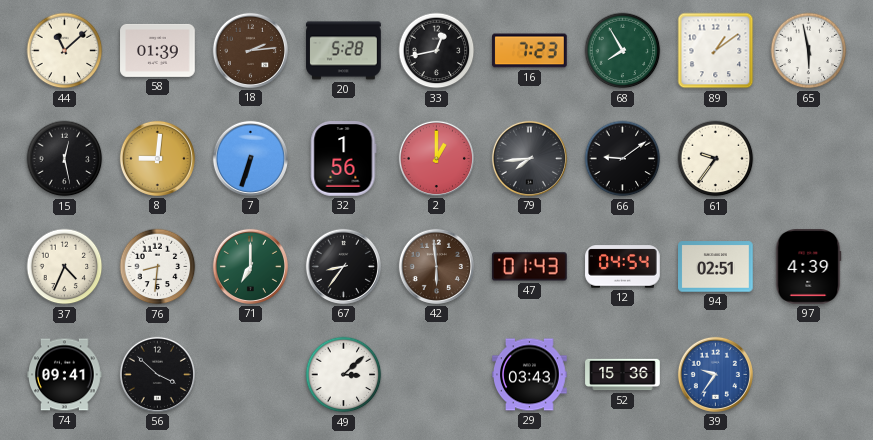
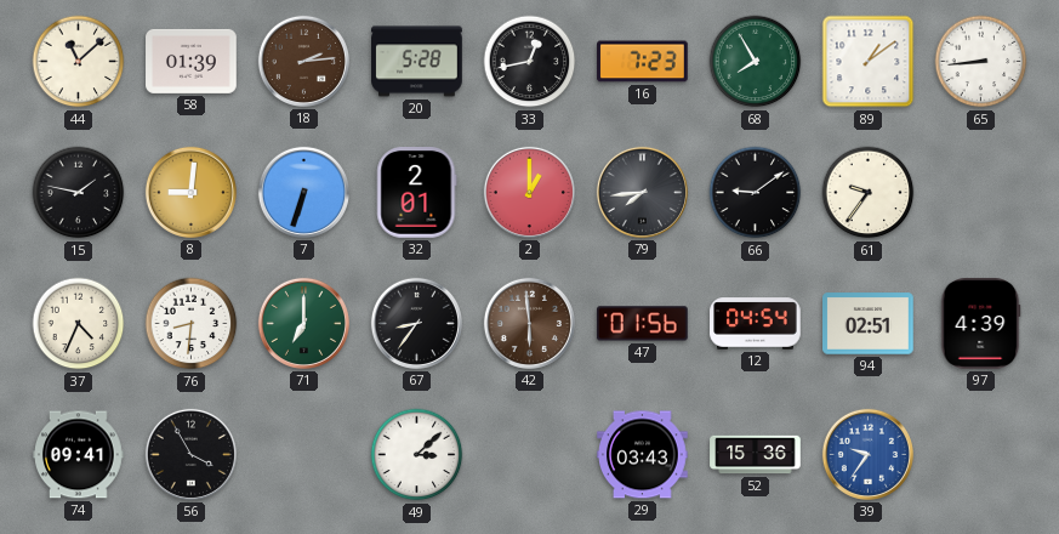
65: 5:58 -> 8:44 (981, 62)
15: 12:28 -> 1:47 (79, 193)
32: 1:56 -> 2:01 (417, 193)
47: 01:43 -> 01:56 (643, 324)
56: 3:52 -> 3:55 (190, 454)
